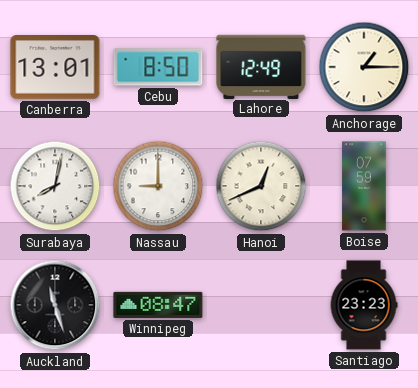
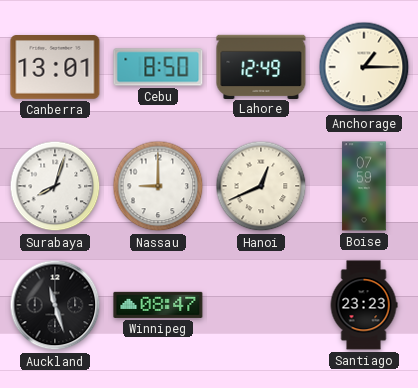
Surabaya: 8:02 -> 8:03 (55, 186)
